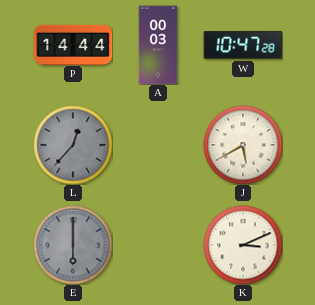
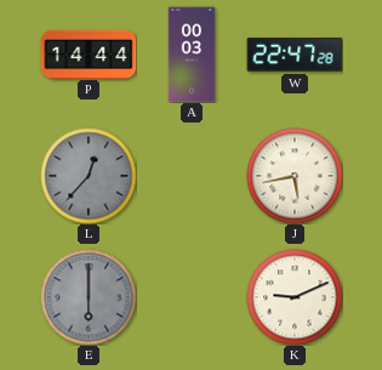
W: 10:47 -> 22:47 (295, 55)
J: 5:40 -> 5:43 (295, 176)
K: 3:11 -> 9:11 (295, 297)
